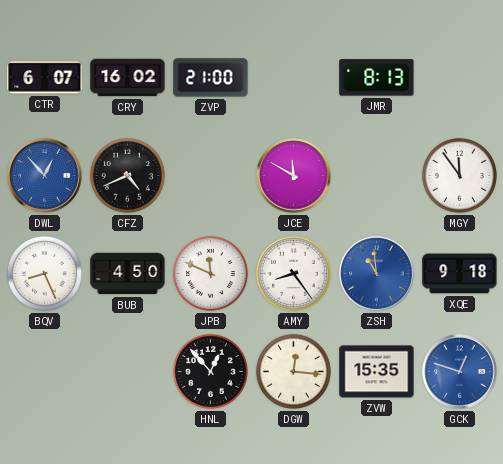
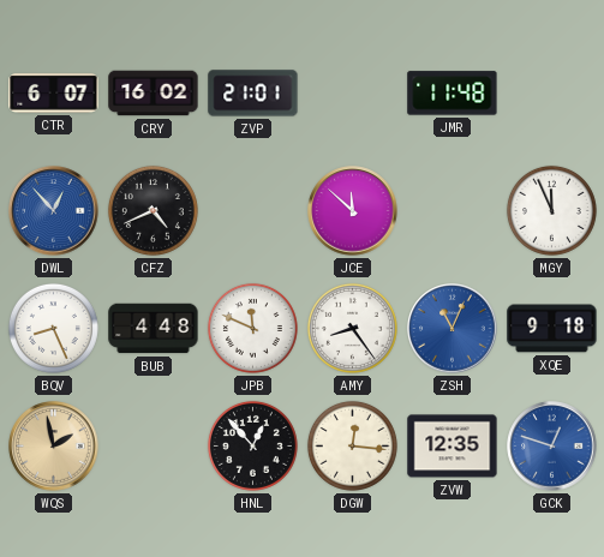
ZVP: 21:00 -> 21:01 (253, 94)
JMR: 8:13 -> 11:48 (453, 94)
JCE: 11:50 -> 11:52 (353, 211)
MGY: 11:54 -> 11:56 (551, 210)
BUB: 4:50 -> 4:48 (154, 329)
ZSH: 10:59 -> 11:04 (453, 329)
WQS: none -> 1:58 (54, 447)
ZVW: 15:35 -> 12:35 (453, 447)
